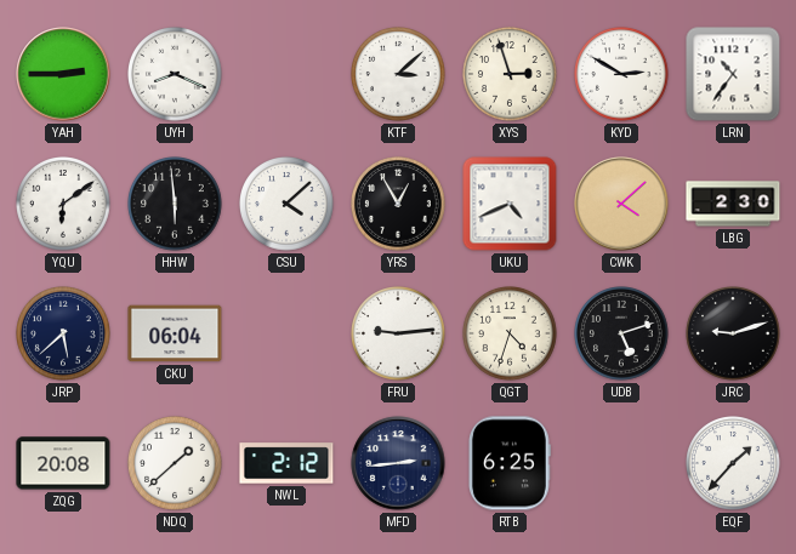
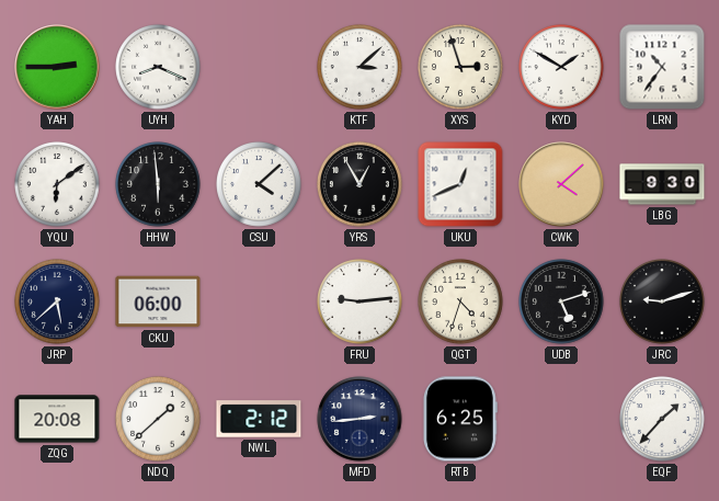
KYD: 2:50 -> 1:50 (562, 68)
UKU: 4:41 -> 12:41 (460, 184)
LBG: 2:30 -> 9:30 (662, 184)
CKU: 06:04 -> 06:00 (158, 301)
